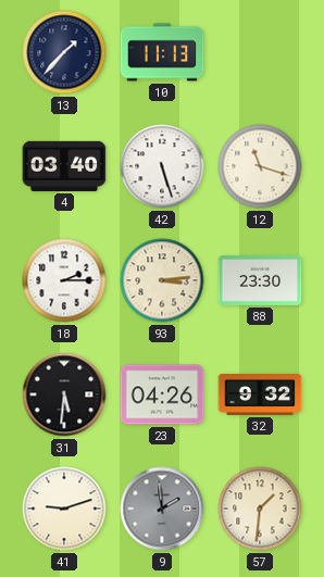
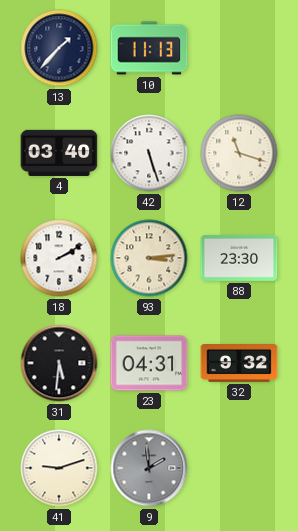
18: 2:15 -> 2:10 (59, 258)
23: 04:26 -> 04:31 (149, 363)
57: 1:31 -> none (260, 509)
